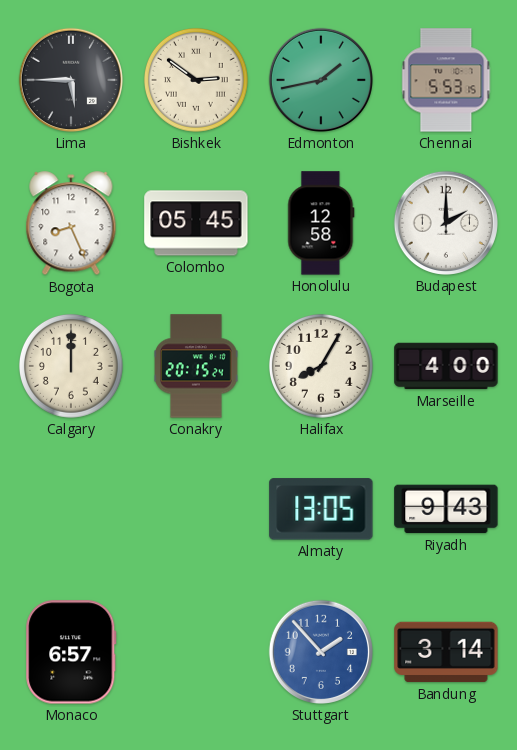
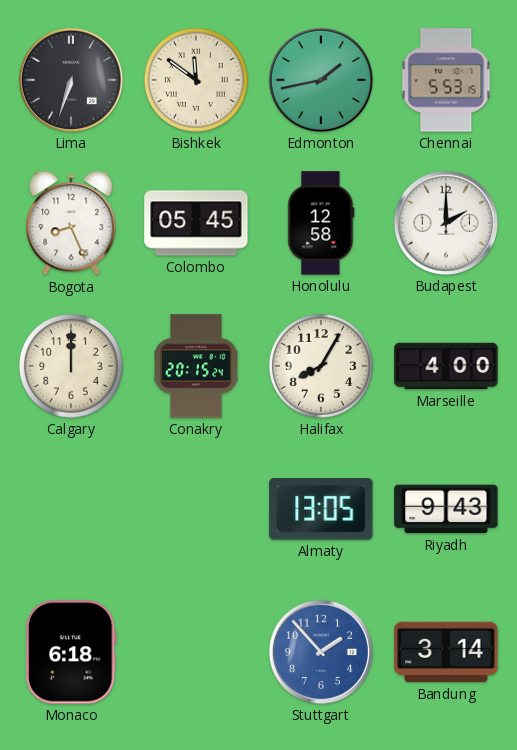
Lima: 5:45 -> 6:33 (71, 80)
Bishkek: 2:51 -> 11:51 (196, 80)
Monaco: 6:57 -> 6:18 (71, 652)
